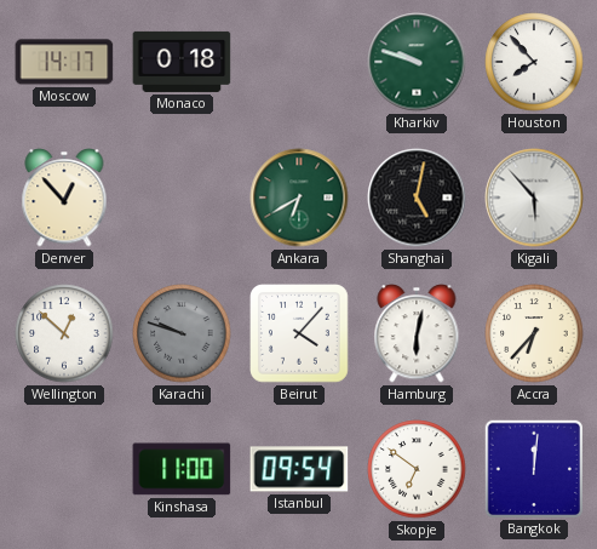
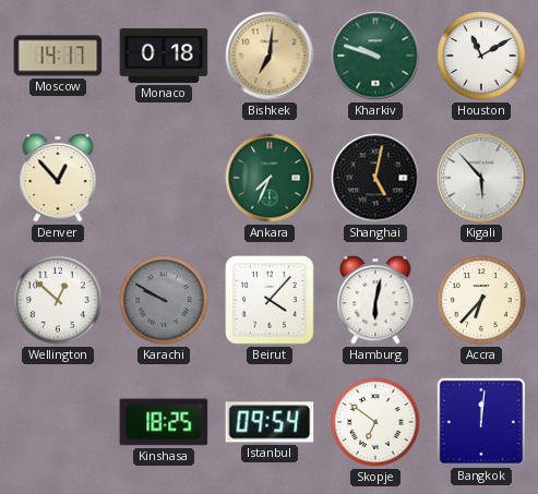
Bishkek: none -> 7:01 (270, 56)
Houston: 7:53 -> 11:10 (481, 56)
Ankara: 6:40 -> 7:34 (270, 178)
Karachi: 9:48 -> 9:50 (164, 300)
Kinshasa: 11:00 -> 18:25 (164, 422)
